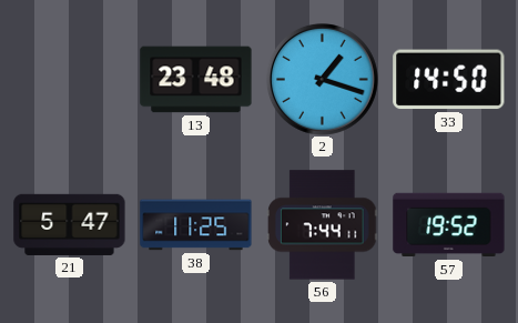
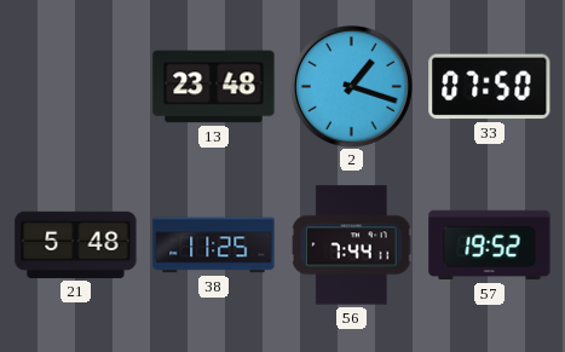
33: 14:50 -> 07:50 (490, 87)
21: 5:47 -> 5:48 (76, 244)
